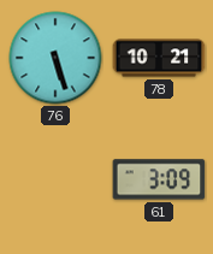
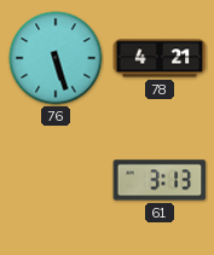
78: 10:21 -> 4:21 (160, 58)
61: 3:09 -> 3:13 (160, 180)
